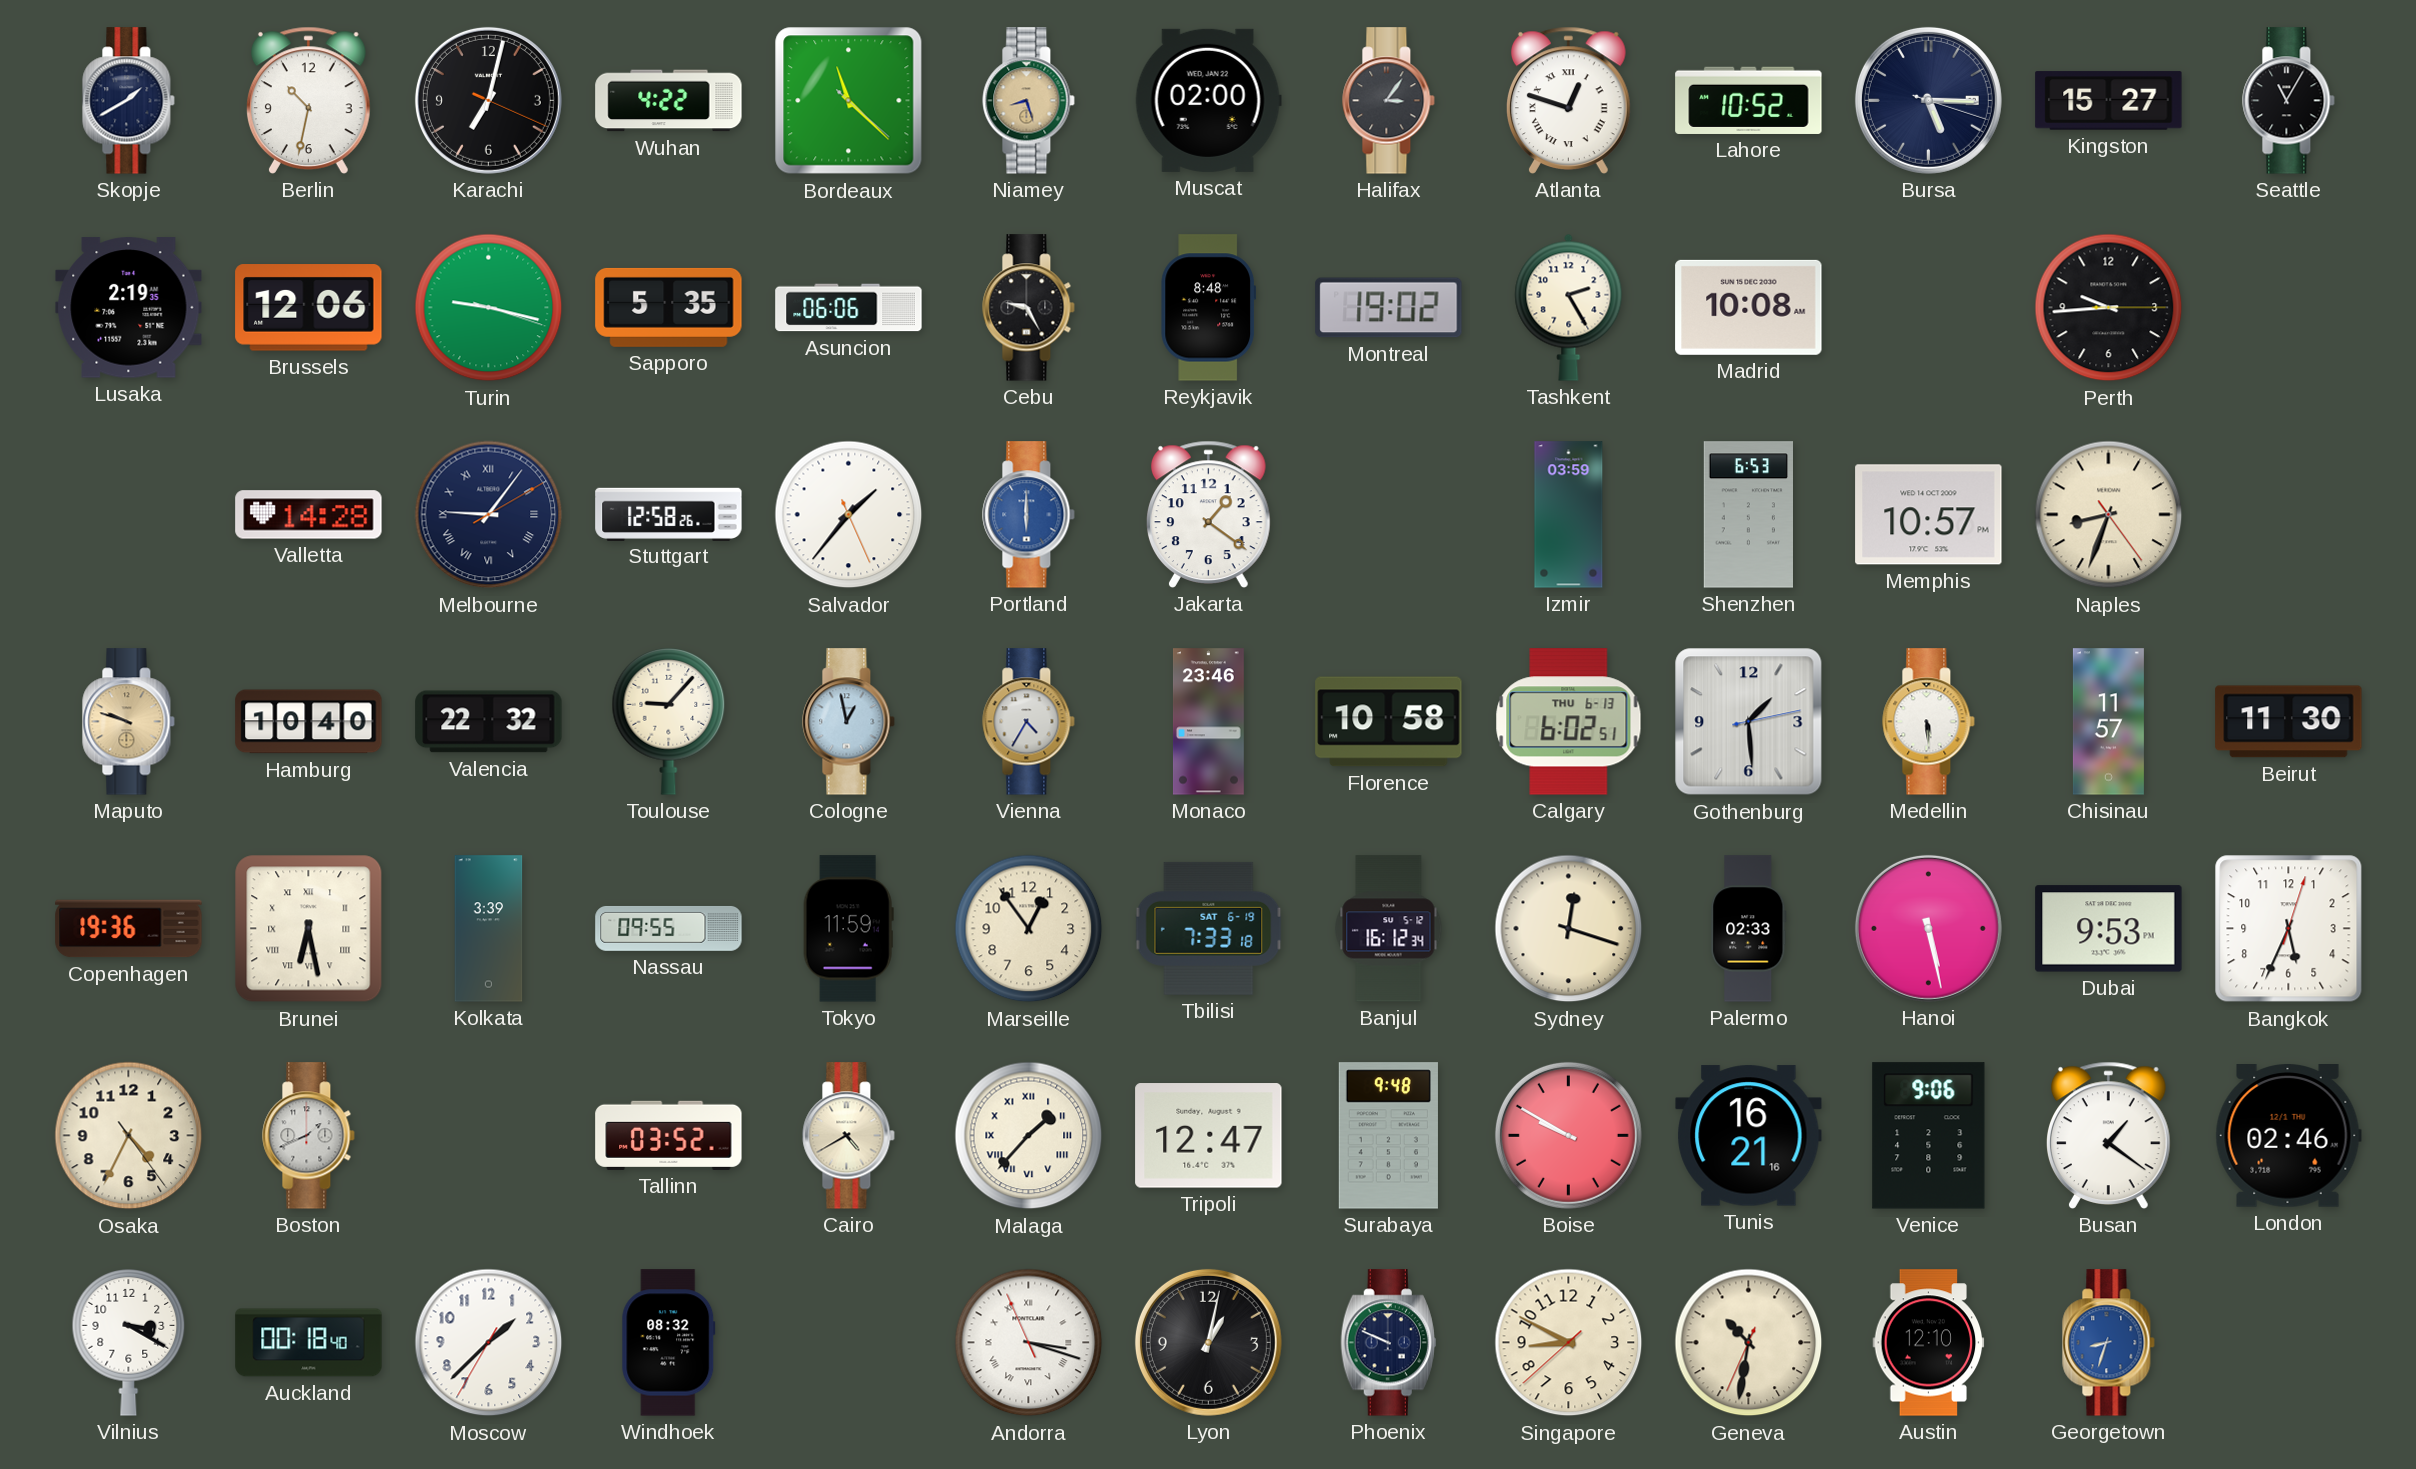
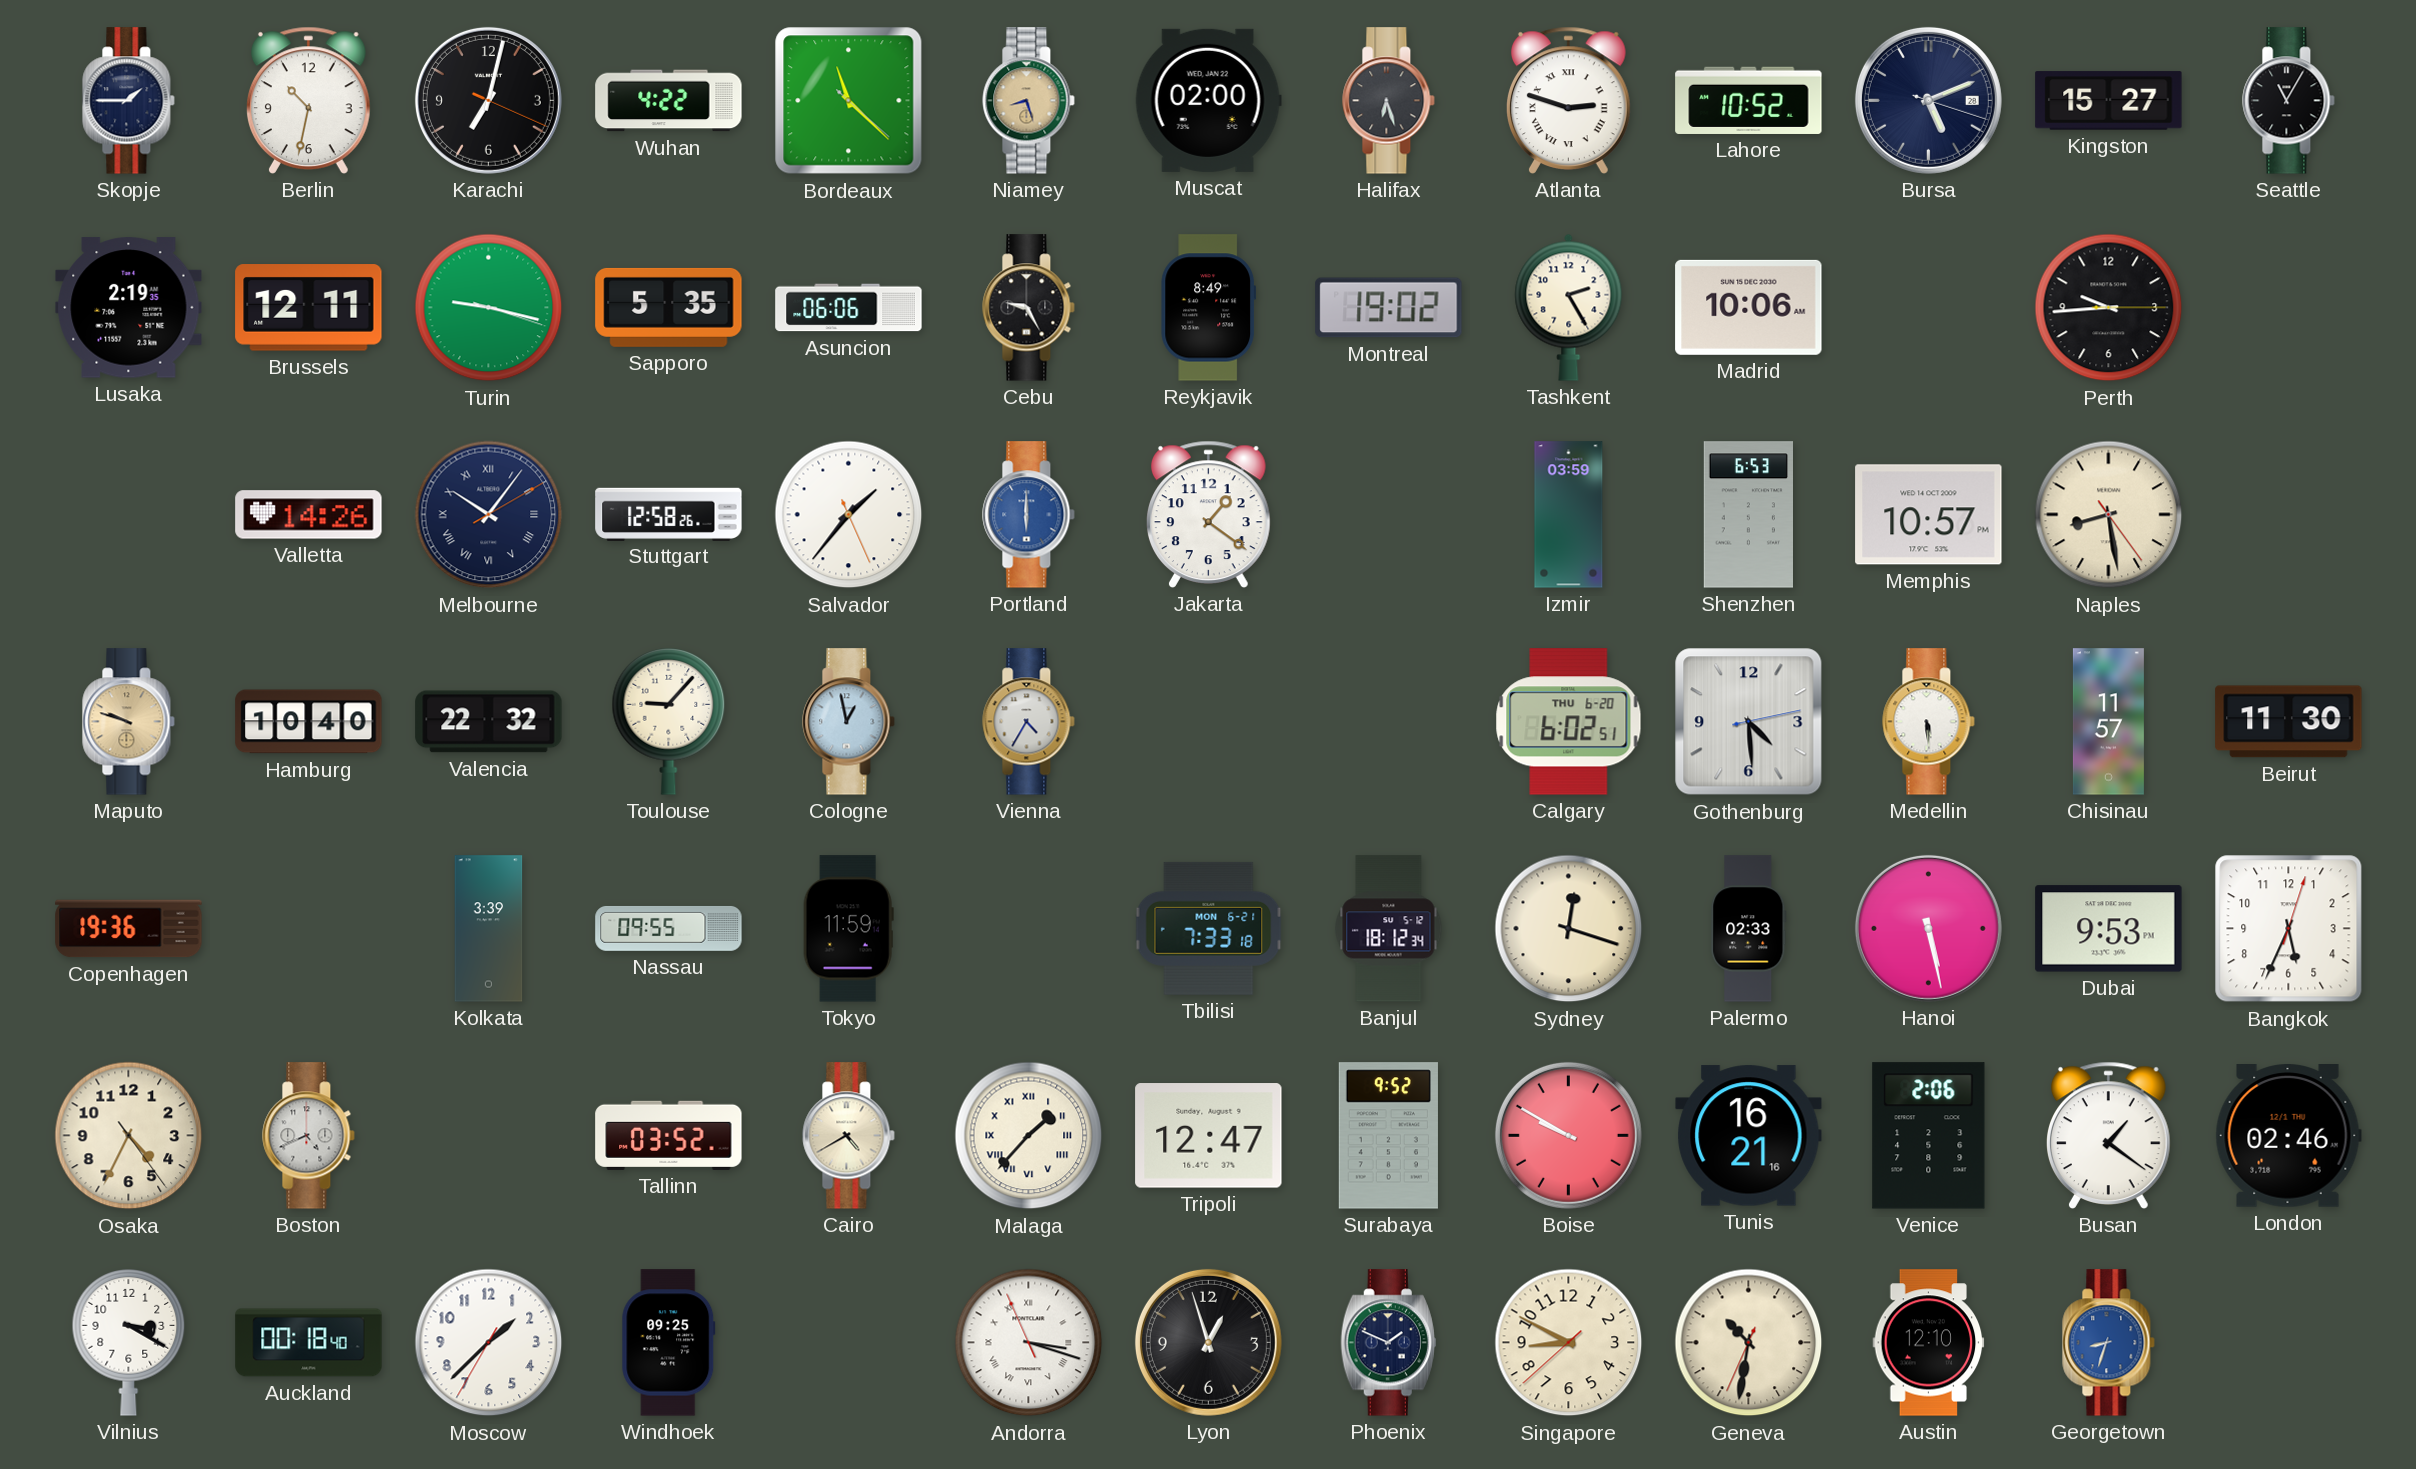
Skopje: 1:40 -> 1:45 (129, 101)
Halifax: 3:06 -> 6:27 (1389, 101)
Atlanta: 12:48 -> 2:48 (1569, 100)
Bursa: 5:15 -> 5:11 (1928, 100)
Brussels: 12:06 -> 12:11 (309, 308)
Reykjavik: 8:48 -> 8:49 (1209, 308)
Madrid: 10:08 -> 10:06 (1749, 307)
Valletta: 14:28 -> 14:26 (309, 515)
Melbourne: 9:06 -> 10:06 (489, 515)
Naples: 8:33 -> 8:28 (2109, 515)
Monaco: 23:46 -> none (1208, 722)
Florence: 10:58 -> none (1389, 722)
Calgary date: THU 6-13 -> THU 6-20 (1569, 722)
Gothenburg: 1:29 -> 4:29 (1749, 722)
Brunei: 6:28 -> none (309, 929)
Marseille: 12:54 -> none (1029, 929)
Tbilisi date: SAT 6-19 -> MON 6-21 (1209, 928)
Banjul: 16:12 -> 18:12 (1389, 929)
Boston: 1:41 -> 4:41 (309, 1136)
Surabaya: 9:48 -> 9:52 (1388, 1136)
Venice: 9:06 -> 2:06 (1929, 1136)
Windhoek: 08:32 -> 09:25 (669, 1343)
Lyon: 1:02 -> 12:57 (1208, 1342)
Phoenix: 9:49 -> 1:49 (1388, 1343)
